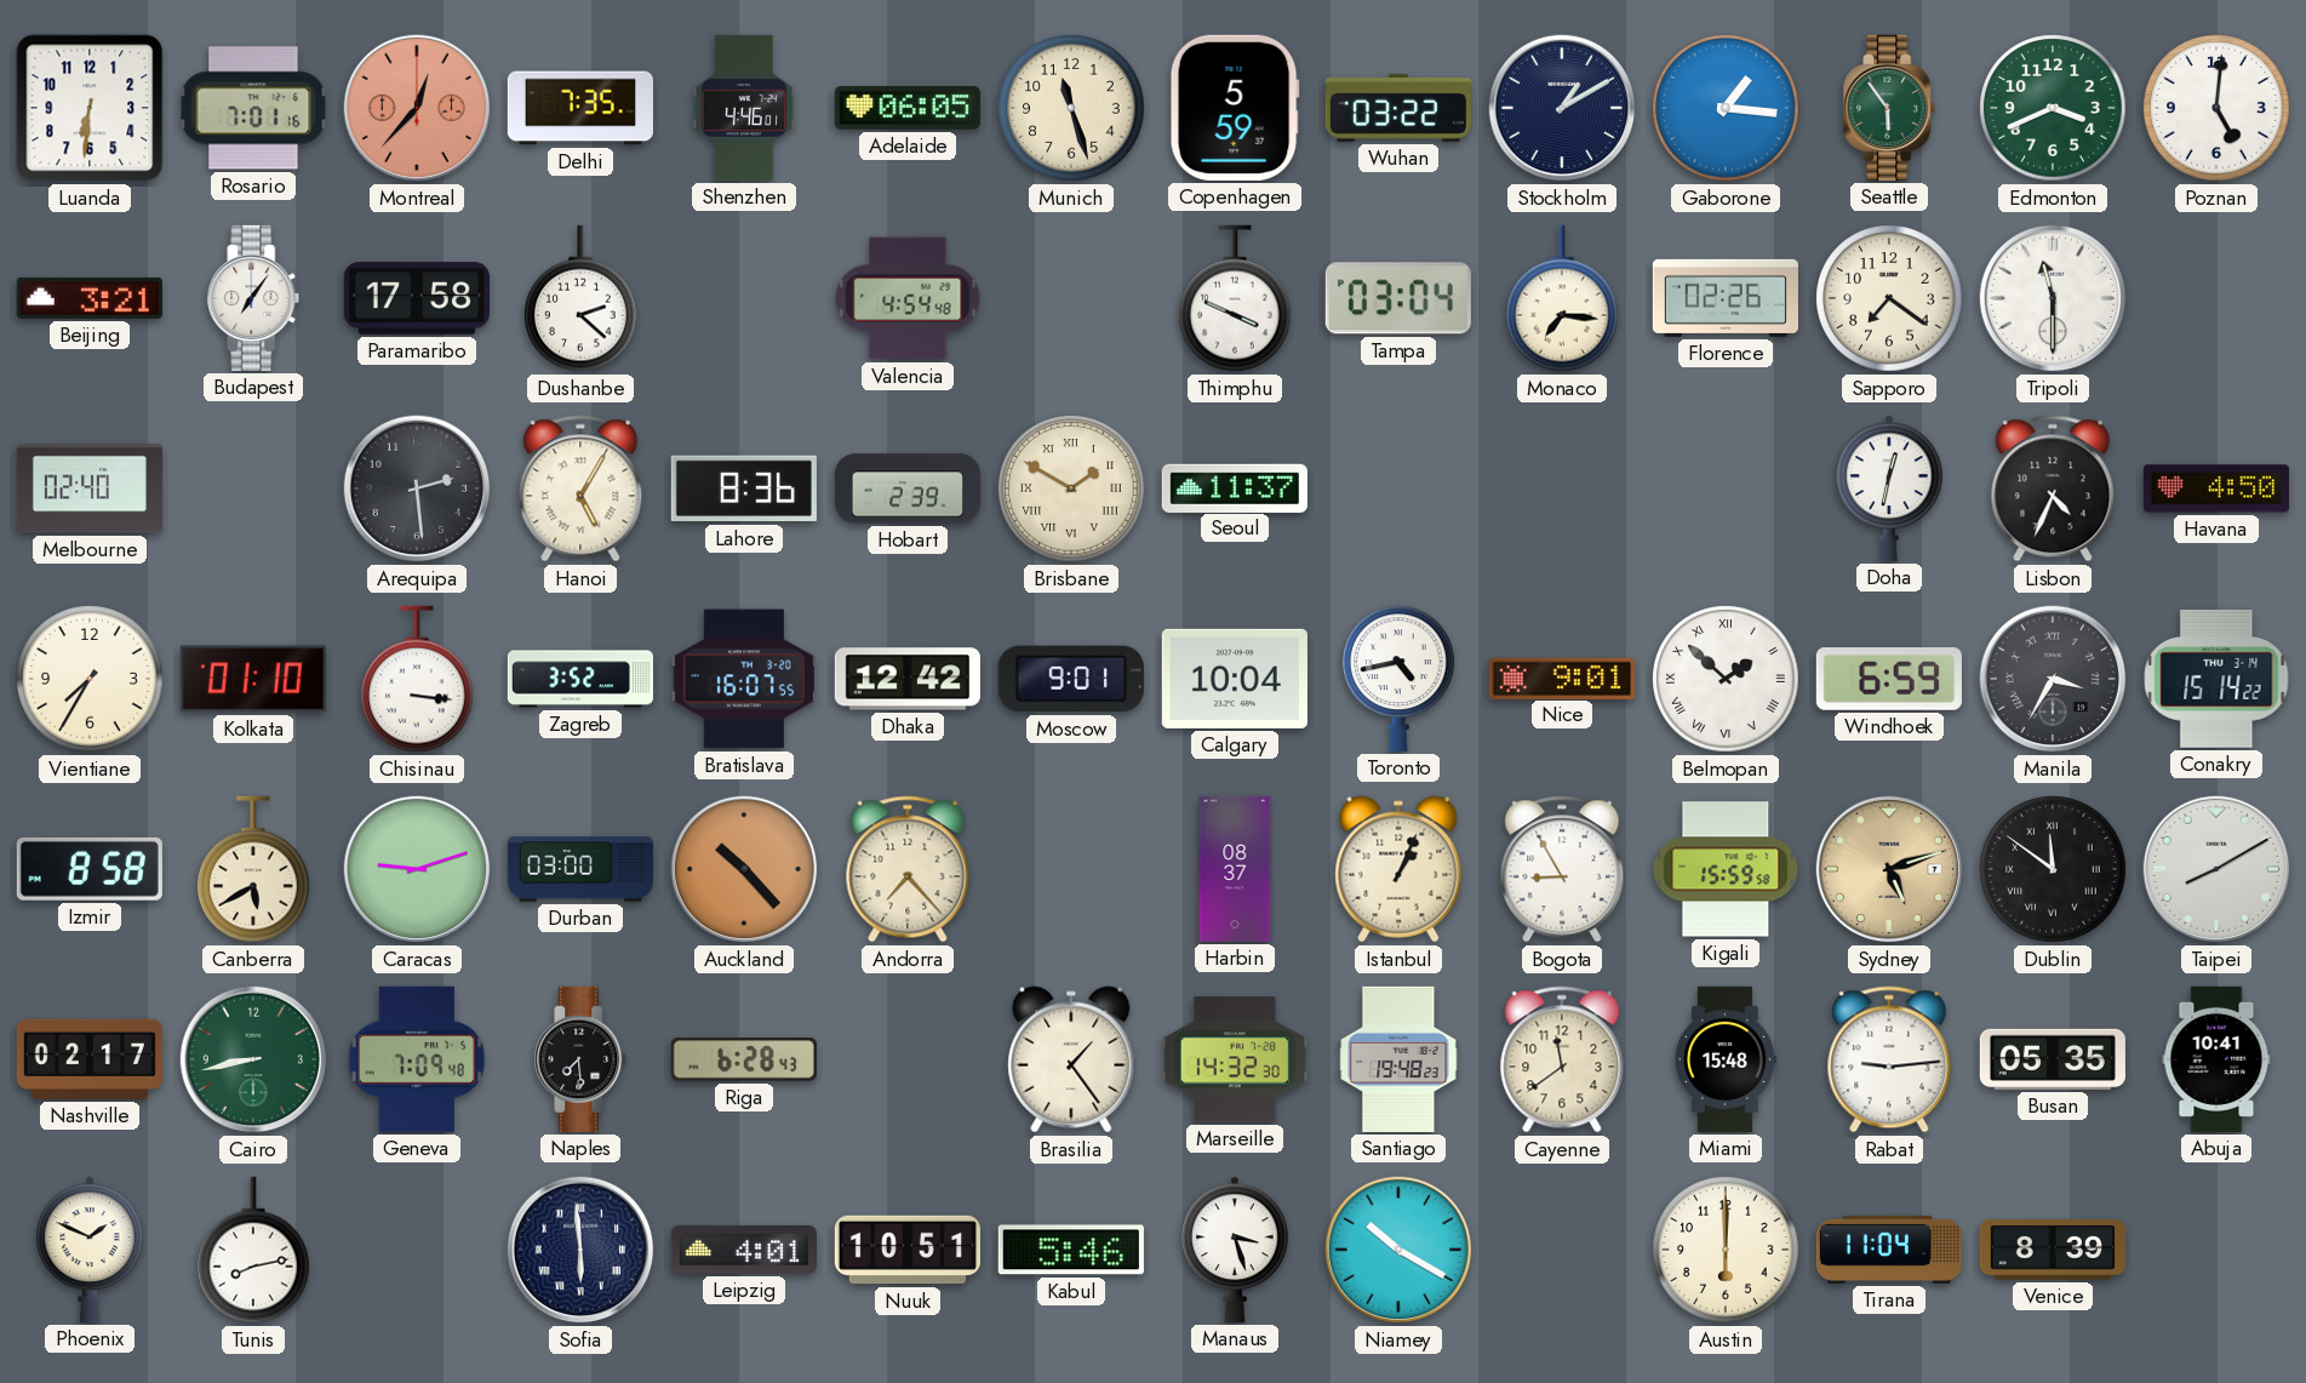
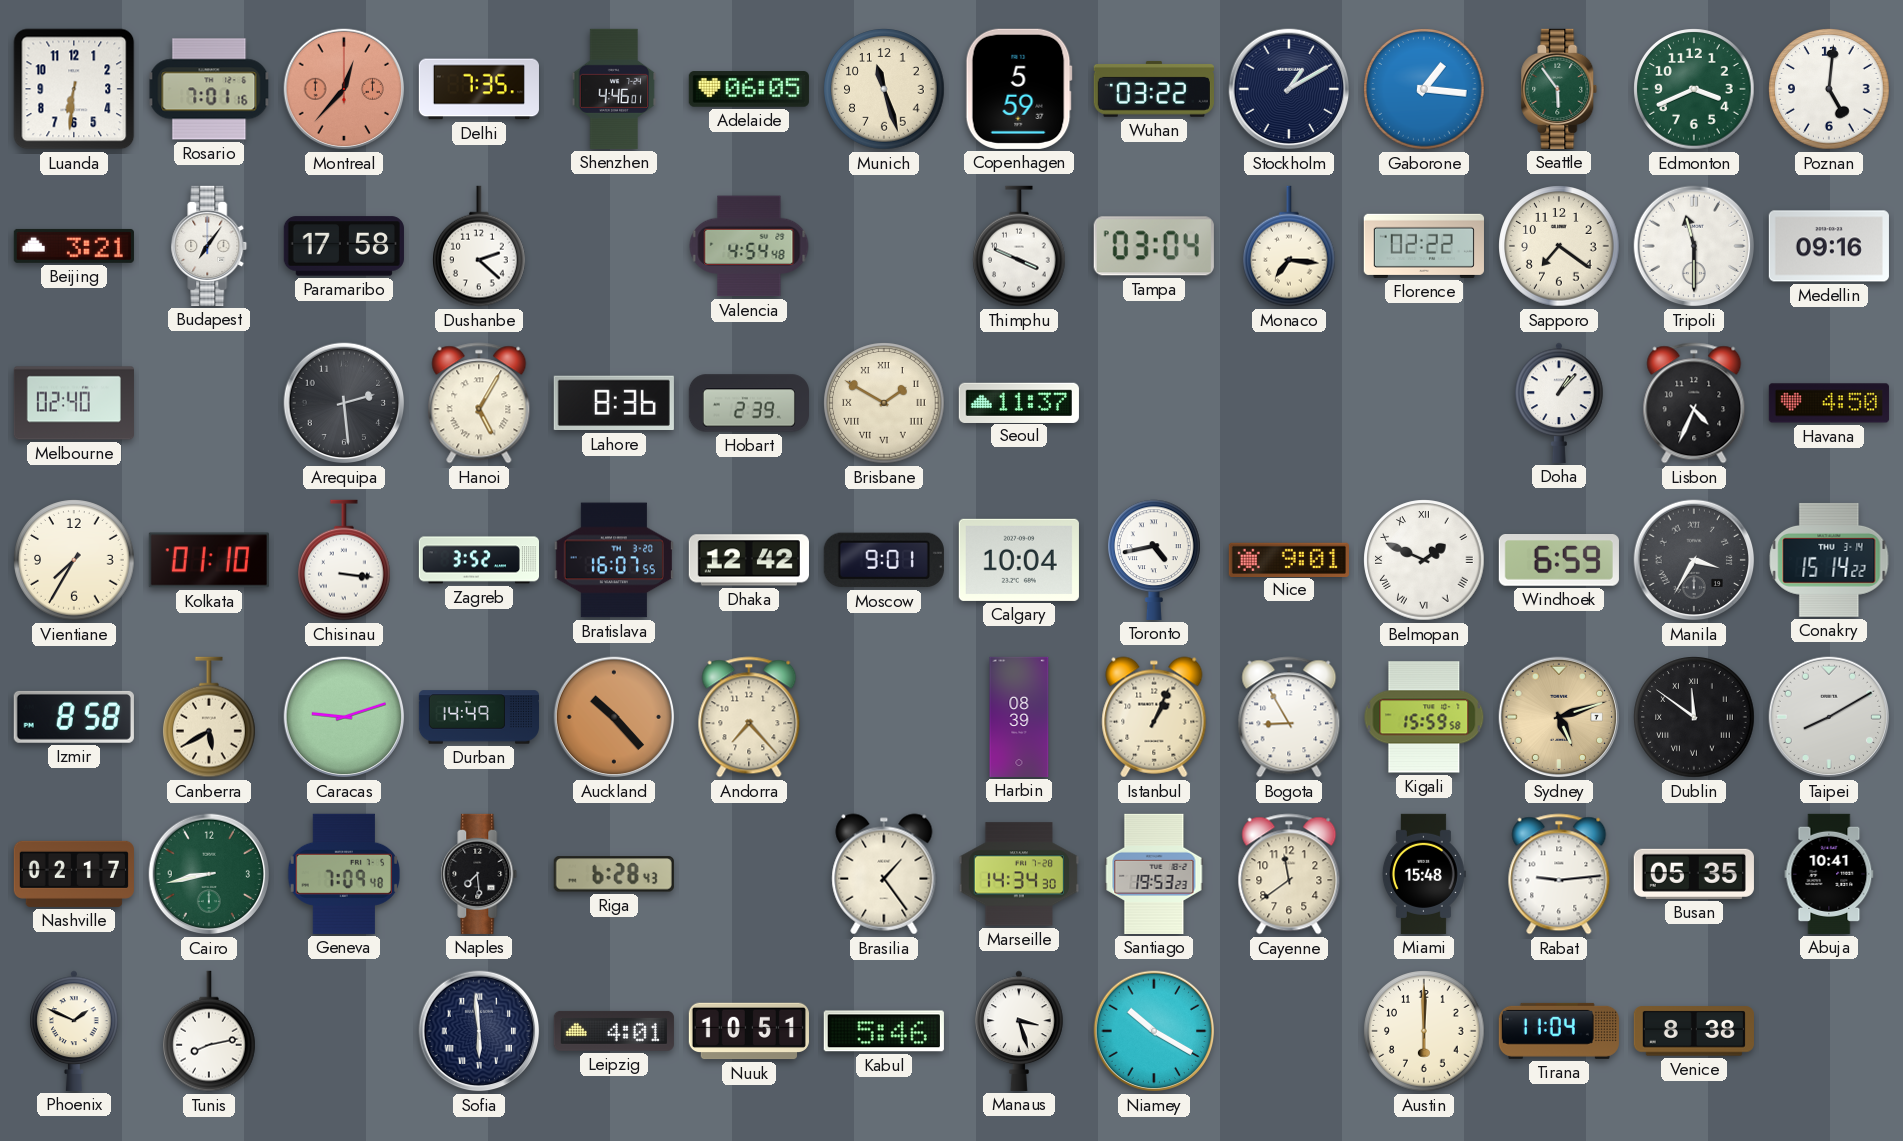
Florence: 02:26 -> 02:22 (1424, 246)
Medellin: none -> 09:16 (1829, 246)
Doha: 12:32 -> 1:07 (1559, 403)
Belmopan: 1:52 -> 1:49 (1424, 560)
Durban: 03:00 -> 14:49 (478, 717)
Harbin: 08:37 -> 08:39 (1019, 717)
Marseille: 14:32 -> 14:34 (1019, 874)
Santiago: 19:48 -> 19:53 (1154, 874)
Venice: 8:39 -> 8:38 (1694, 1031)
